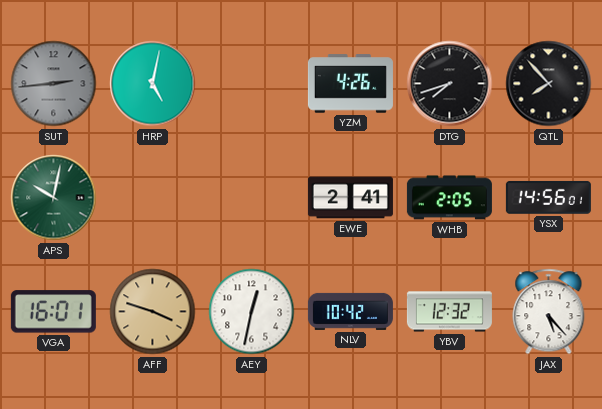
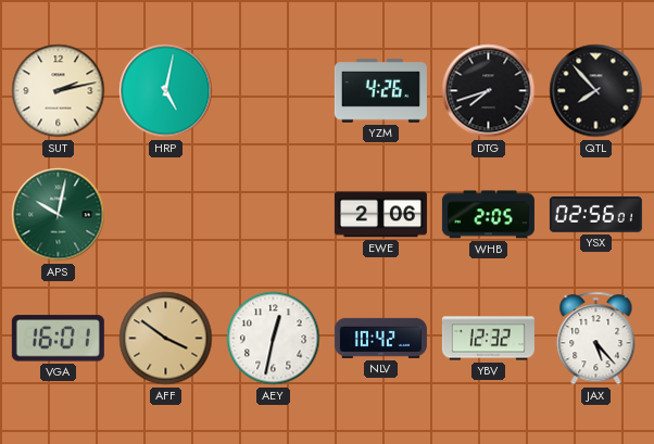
SUT: 2:44 -> 2:13 (59, 91)
SUT dial: grey -> cream (59, 91)
EWE: 2:41 -> 2:06 (380, 215)
YSX: 14:56 -> 02:56 (595, 214)
AFF: 3:48 -> 3:51 (166, 339)
